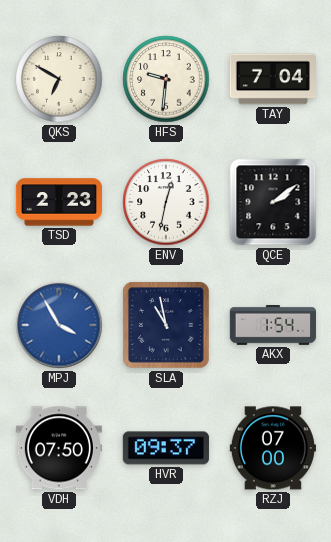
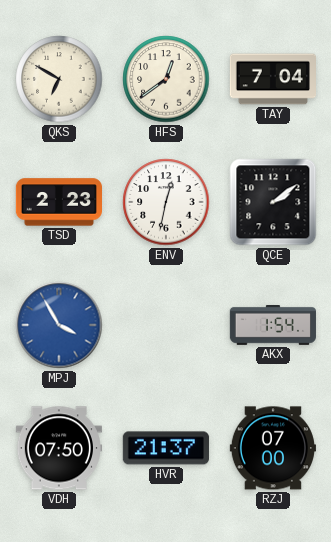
HFS: 9:31 -> 12:39 (166, 79)
SLA: 10:58 -> none (167, 326)
HVR: 09:37 -> 21:37 (166, 448)
